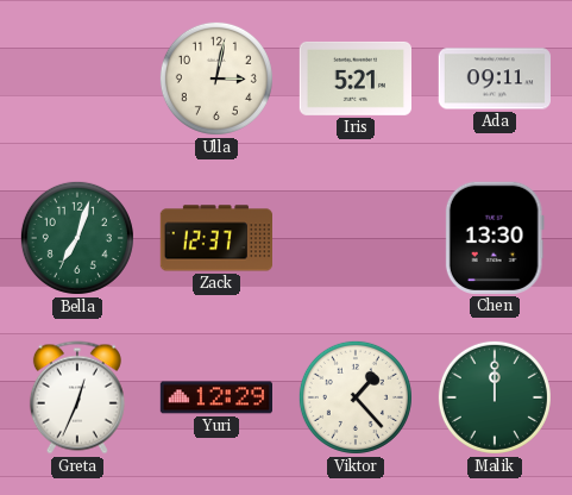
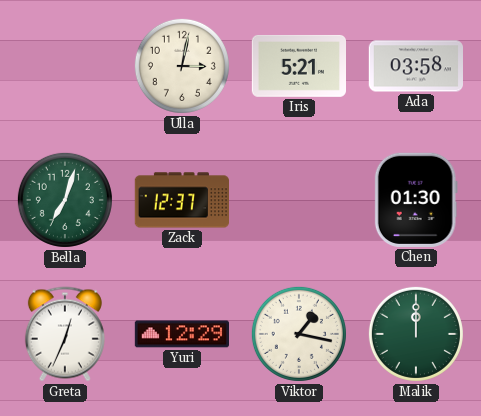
Ada: 09:11 -> 03:58 (415, 66)
Chen: 13:30 -> 01:30 (416, 200)
Viktor: 1:23 -> 1:17 (299, 334)
